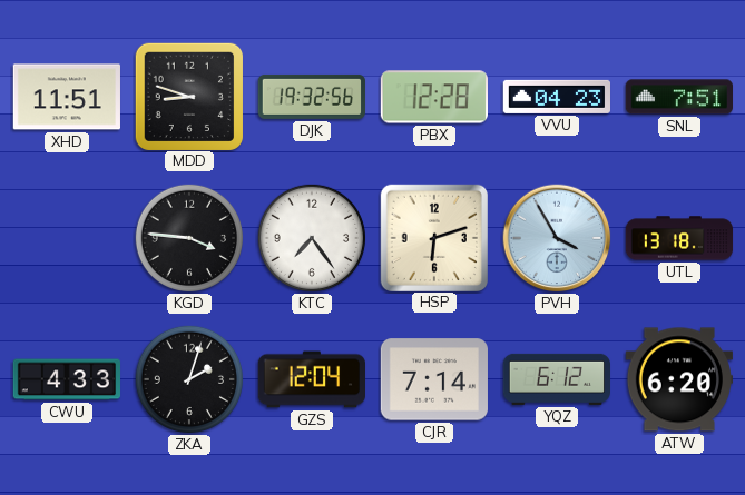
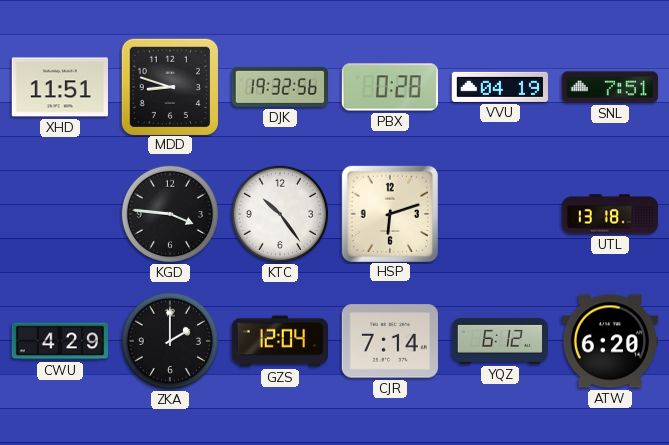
PBX: 12:28 -> 0:28 (390, 87)
VVU: 04:23 -> 04:19 (499, 87)
KTC: 7:24 -> 10:24 (279, 213)
PVH: 3:55 -> none (557, 238)
CWU: 4:33 -> 4:29 (60, 341)
ZKA: 2:03 -> 2:00 (169, 340)
